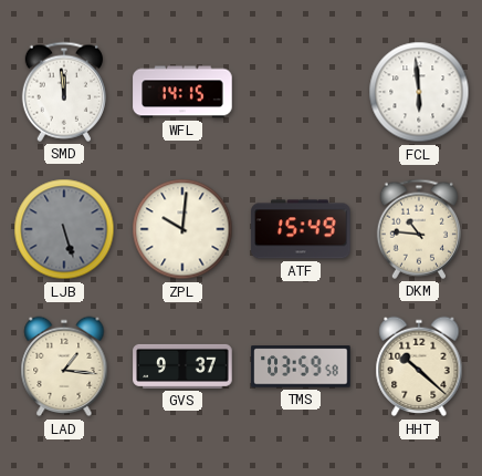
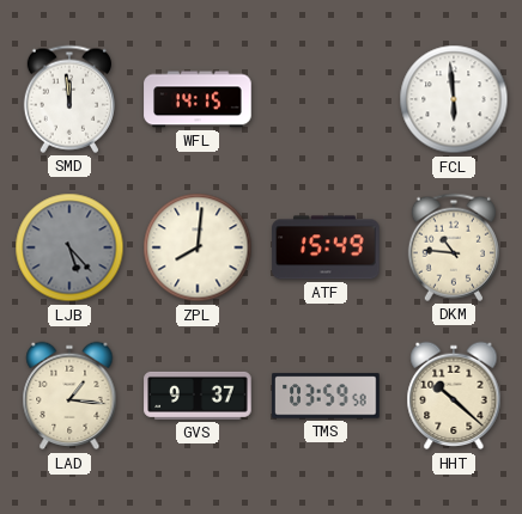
LJB: 5:27 -> 5:23 (69, 247)
ZPL: 10:01 -> 8:01 (198, 247)
